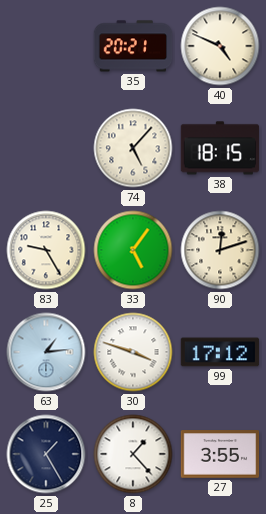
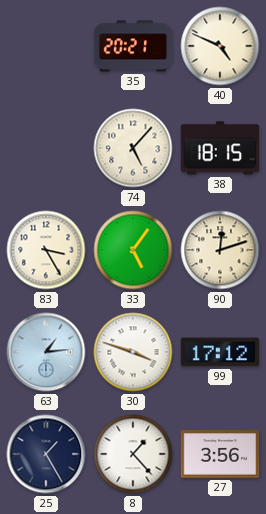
83: 9:25 -> 3:25 (46, 250)
27: 3:55 -> 3:56 (220, 454)
